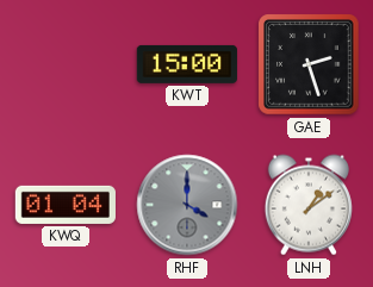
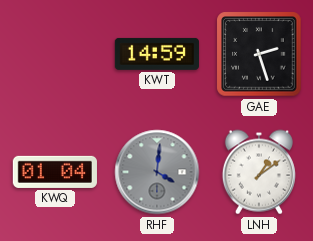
KWT: 15:00 -> 14:59 (157, 54)
RHF: 4:00 -> 4:01 (157, 172)
